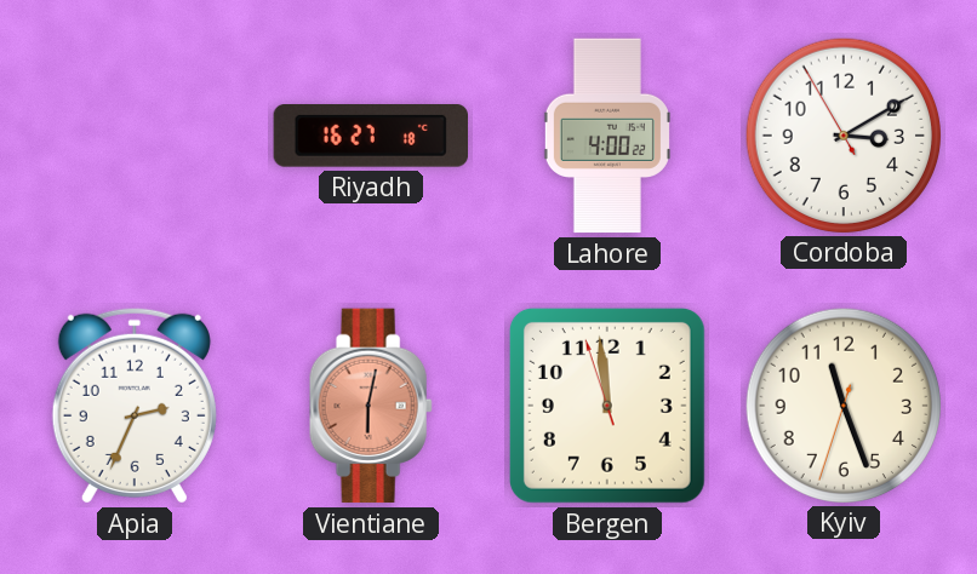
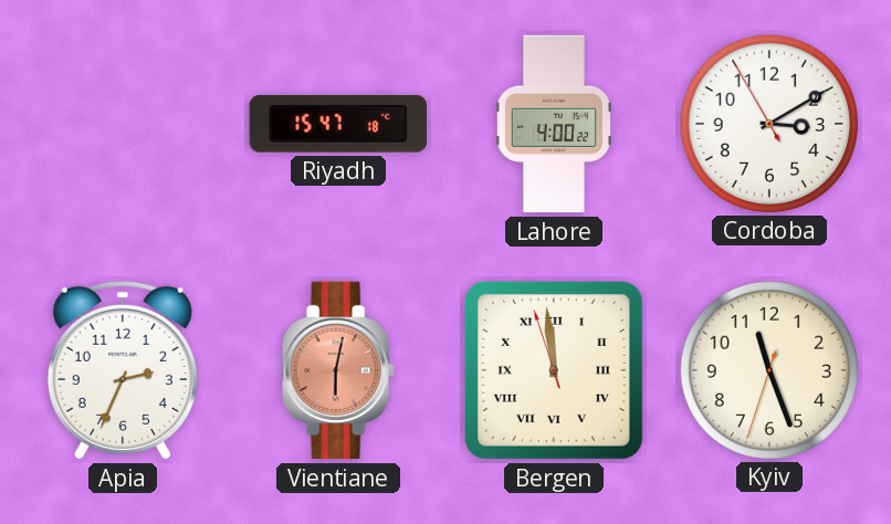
Riyadh: 16:27 -> 15:47 (337, 125)
Bergen numerals: Arabic -> Roman (554, 370)
